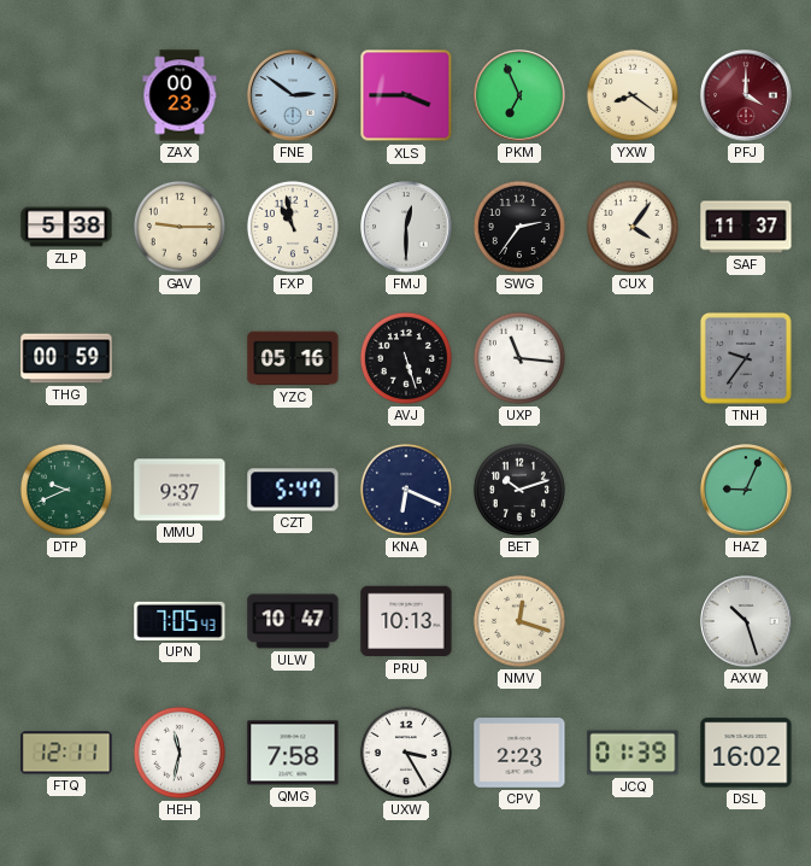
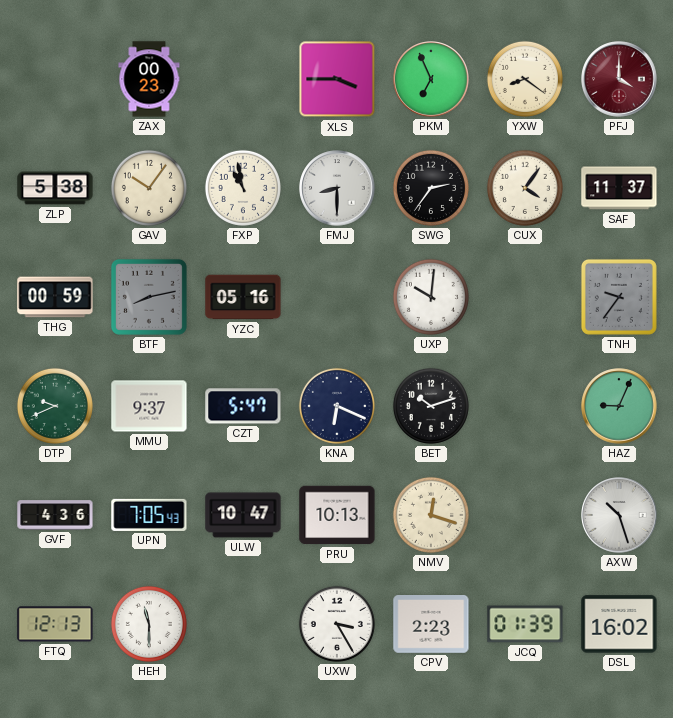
FNE: 2:51 -> none (293, 95)
GAV: 9:15 -> 10:06 (149, 188)
FMJ: 12:30 -> 8:30 (337, 188)
BTF: none -> 8:13 (149, 297)
AVJ: 5:27 -> none (406, 358)
UXP: 11:16 -> 10:01 (431, 297)
GVF: none -> 4:36 (55, 515)
FTQ: 12:11 -> 12:13 (55, 624)
HEH: 11:32 -> 11:30 (149, 624)
QMG: 7:58 -> none (293, 753)
